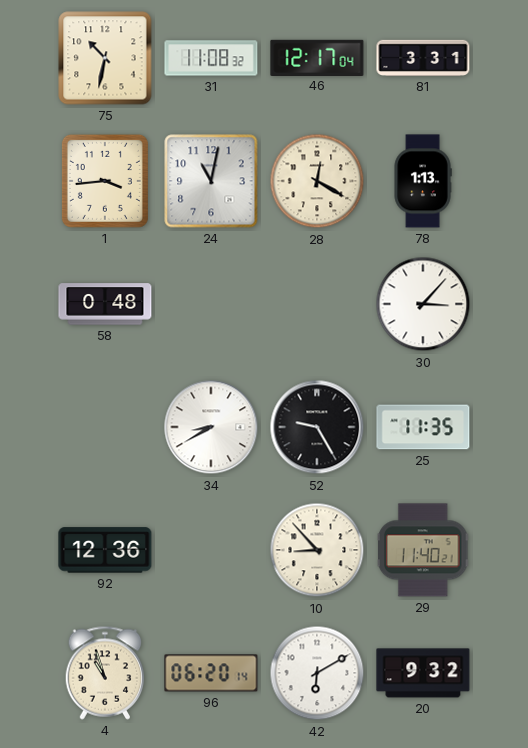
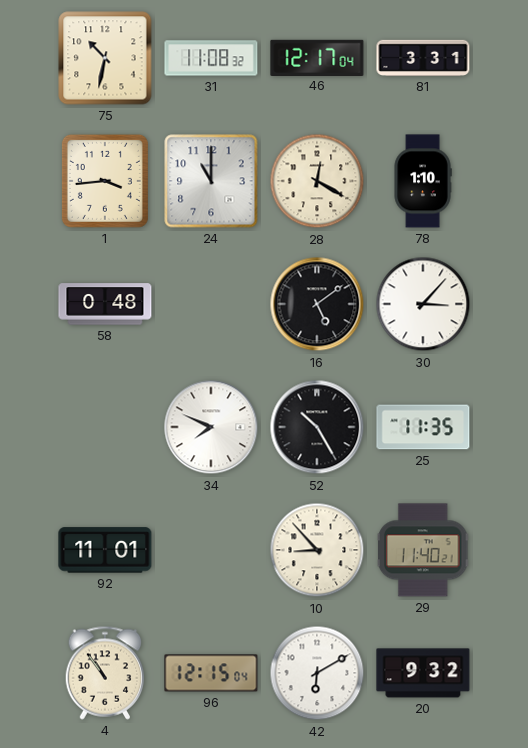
24: 11:02 -> 11:00 (211, 181)
78: 1:13 -> 1:10 (423, 181)
16: none -> 5:09 (317, 304)
34: 8:40 -> 7:49 (211, 427)
52: 9:25 -> 10:25 (317, 427)
92: 12:36 -> 11:01 (105, 550)
4: 10:57 -> 10:54 (105, 673)
96: 06:20 -> 12:15 (211, 673)
